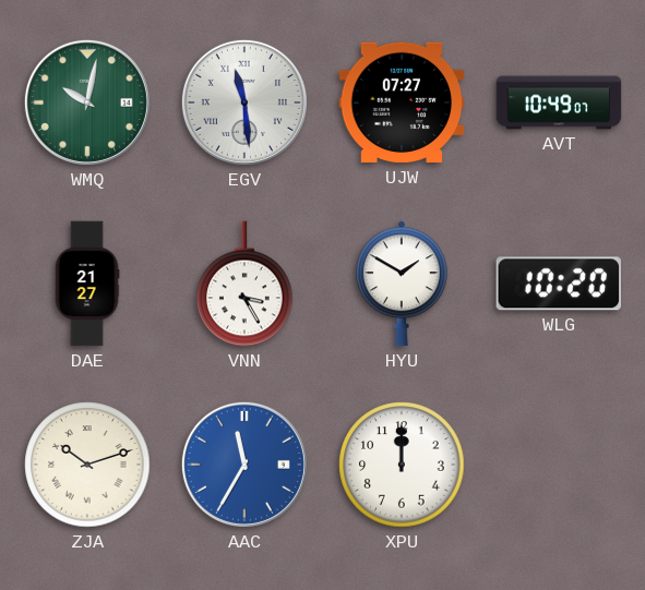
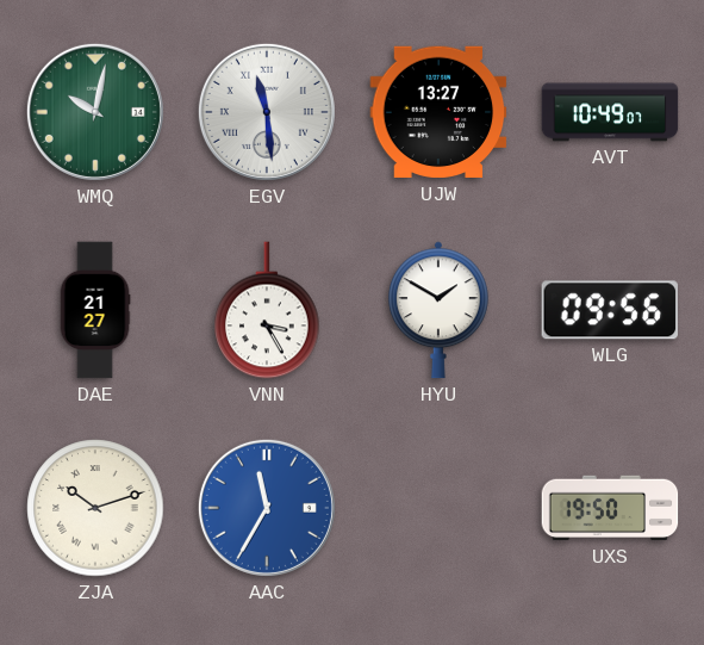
UJW: 07:27 -> 13:27 (438, 112)
WLG: 10:20 -> 09:56 (609, 310)
XPU: 12:00 -> none (402, 465)
UXS: none -> 19:50 (610, 508)
